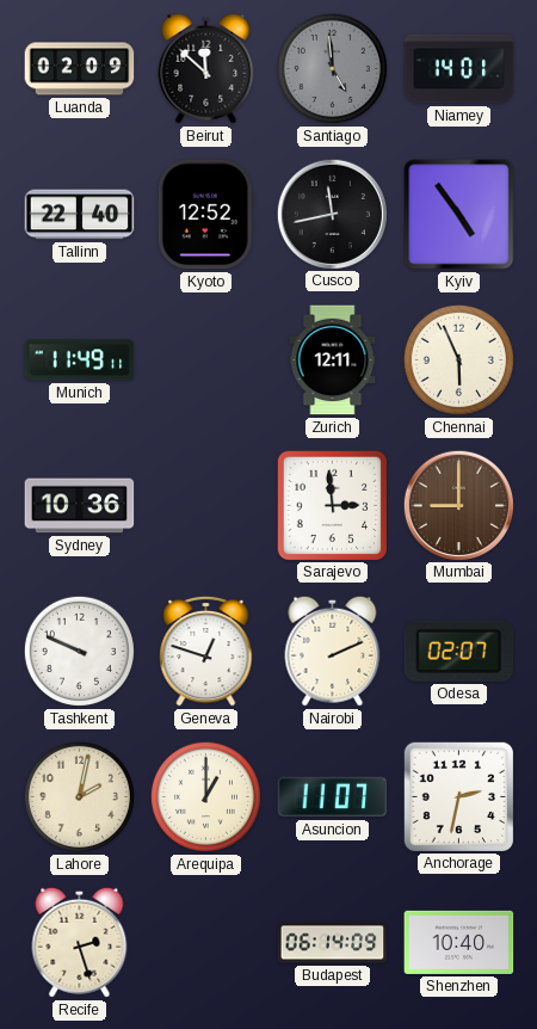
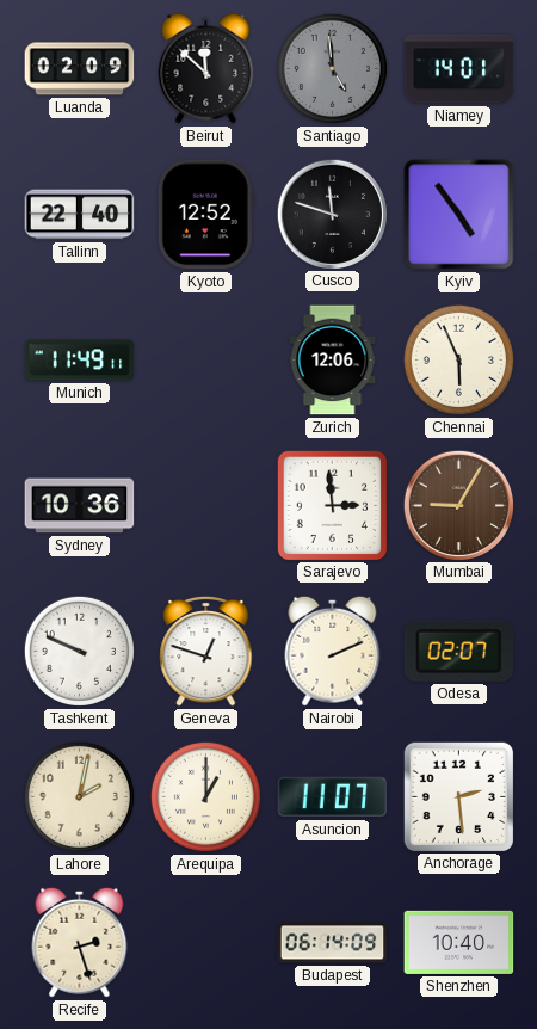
Cusco: 11:43 -> 11:48 (332, 214)
Zurich: 12:11 -> 12:06 (333, 361)
Mumbai: 9:00 -> 9:05 (458, 505)
Anchorage: 2:32 -> 2:29 (458, 796)
